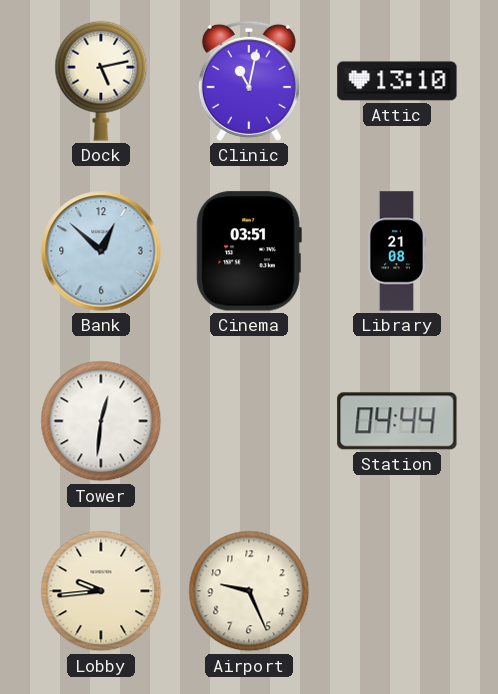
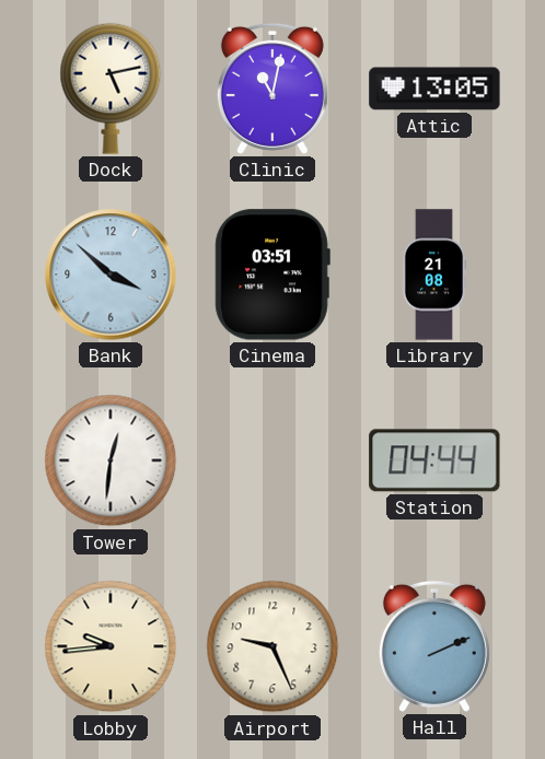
Attic: 13:10 -> 13:05 (434, 89)
Bank: 12:52 -> 3:52 (111, 275)
Hall: none -> 2:11 (434, 646)
